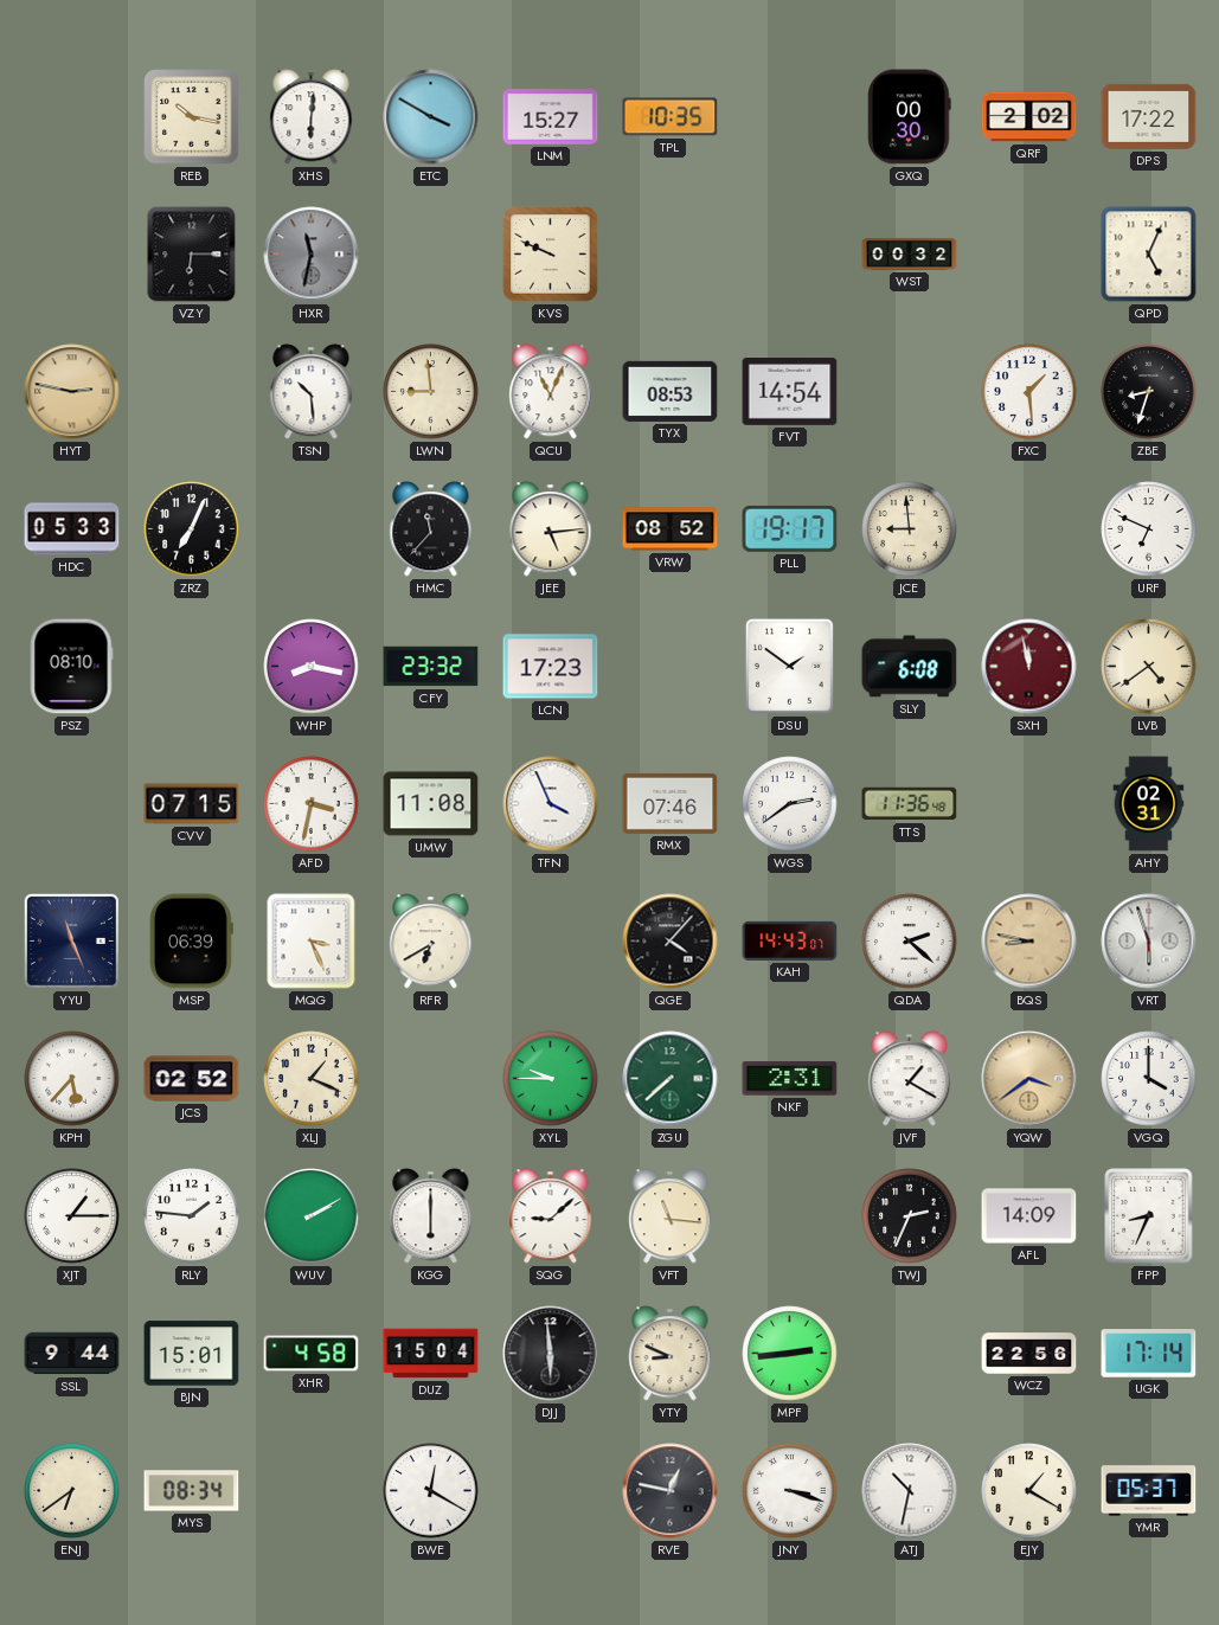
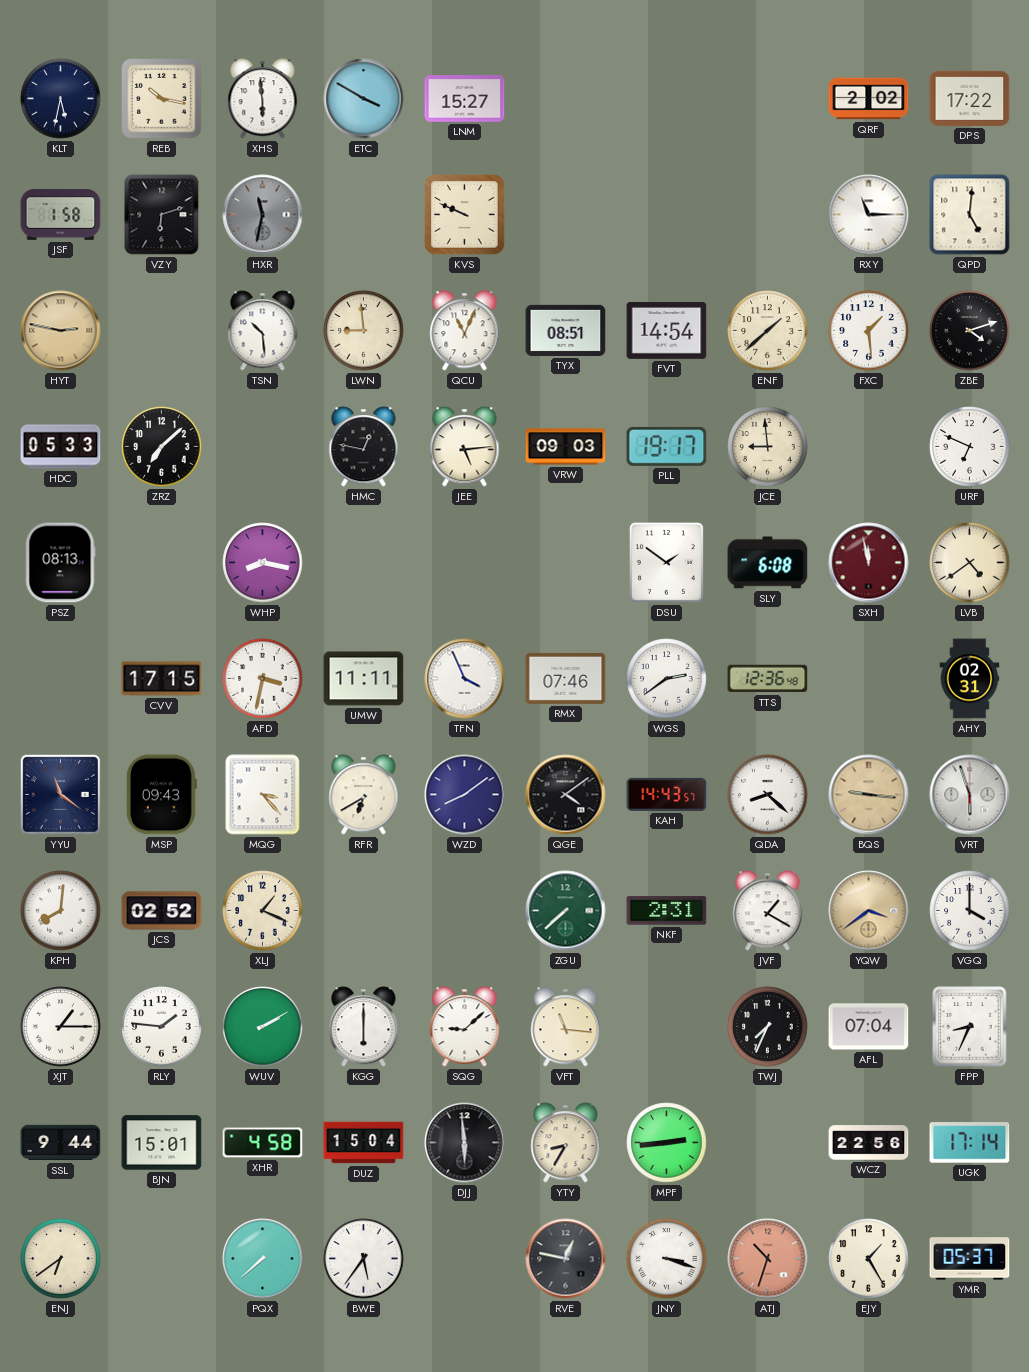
KLT: none -> 5:32 (61, 99)
XHS: 6:01 -> 5:59 (263, 99)
TPL: 10:35 -> none (671, 117)
GXQ: 00:30 -> none (910, 117)
JSF: none -> 1:58 (61, 214)
VZY: 6:15 -> 6:12 (162, 215)
WST: 00:32 -> none (910, 253)
RXY: none -> 11:15 (869, 215)
QPD: 5:04 -> 5:01 (970, 215)
TYX: 08:53 -> 08:51 (566, 330)
ENF: none -> 1:38 (768, 331)
ZBE: 8:33 -> 4:12 (970, 331)
ZRZ: 7:04 -> 7:08 (162, 447)
HMC: 11:37 -> 12:47 (364, 447)
VRW: 08:52 -> 09:03 (566, 447)
PSZ: 08:10 -> 08:13 (60, 563)
CFY: 23:32 -> none (431, 667)
LCN: 17:23 -> none (551, 667)
CVV: 07:15 -> 17:15 (162, 679)
UMW: 11:08 -> 11:11 (364, 679)
TTS: 11:36 -> 12:36 (768, 679)
YYU: 11:26 -> 11:21 (60, 794)
MSP: 06:39 -> 09:43 (161, 795)
MQG: 3:26 -> 3:23 (263, 795)
WZD: none -> 8:09 (465, 795)
QGE: 4:07 -> 4:09 (566, 795)
KAH: 14:43:07 -> 14:43:57 (667, 794)
QDA: 2:22 -> 8:22 (768, 795)
BQS: 8:47 -> 9:16 (869, 795)
KPH: 5:37 -> 8:01 (61, 911)
XYL: 9:45 -> none (551, 1079)
TWJ: 2:34 -> 7:34 (768, 1027)
AFL: 14:09 -> 07:04 (869, 1027)
YTY: 8:49 -> 8:35 (566, 1143)
MYS: 08:34 -> none (192, 1491)
PQX: none -> 7:38 (263, 1259)
BWE: 12:20 -> 5:36 (364, 1259)
ATJ: 10:32 -> 10:33 (768, 1259)
ATJ dial: white -> salmon (768, 1259)
EJY: 1:20 -> 1:25 (869, 1259)
